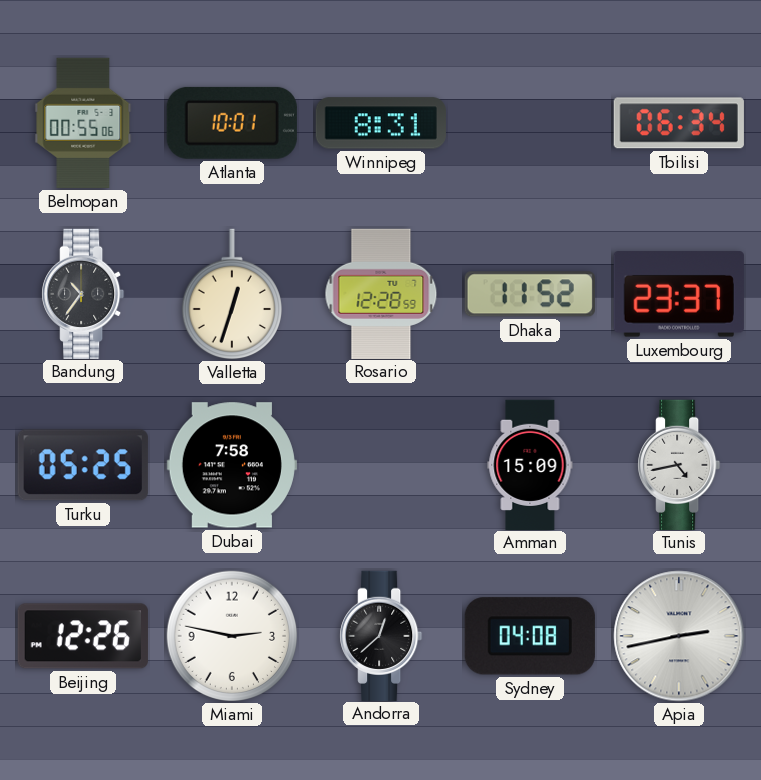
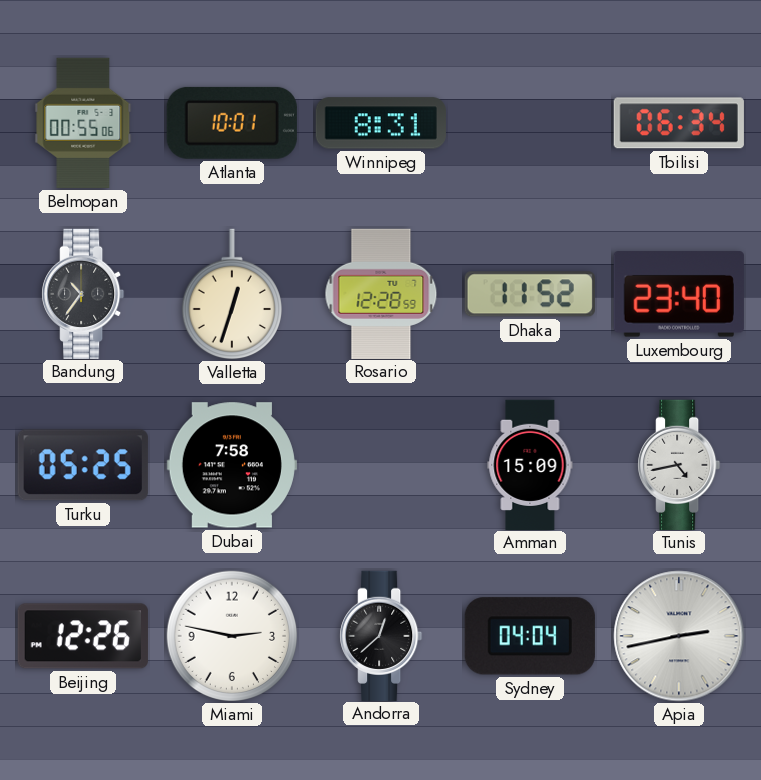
Luxembourg: 23:37 -> 23:40 (679, 294)
Sydney: 04:08 -> 04:04 (530, 636)
